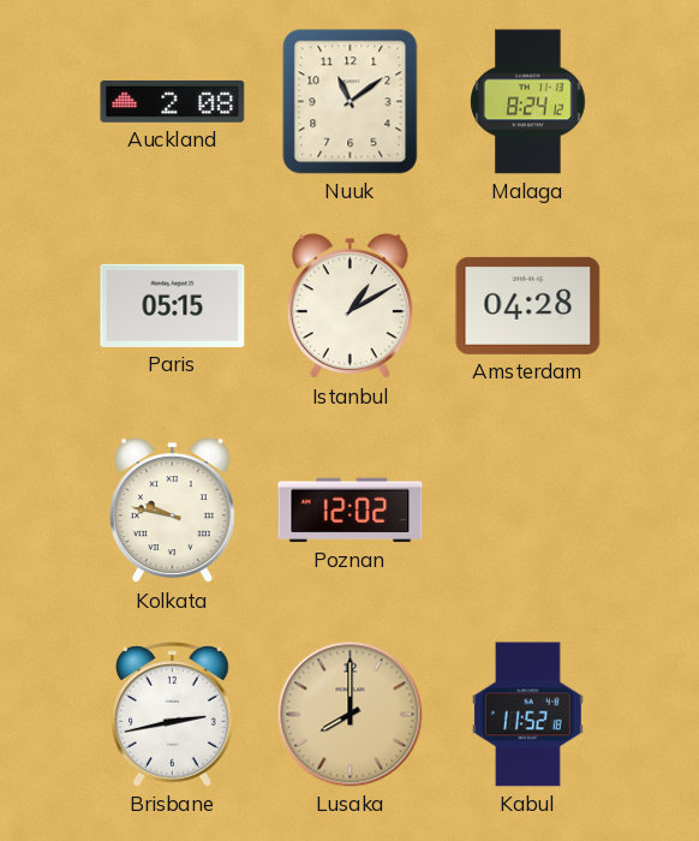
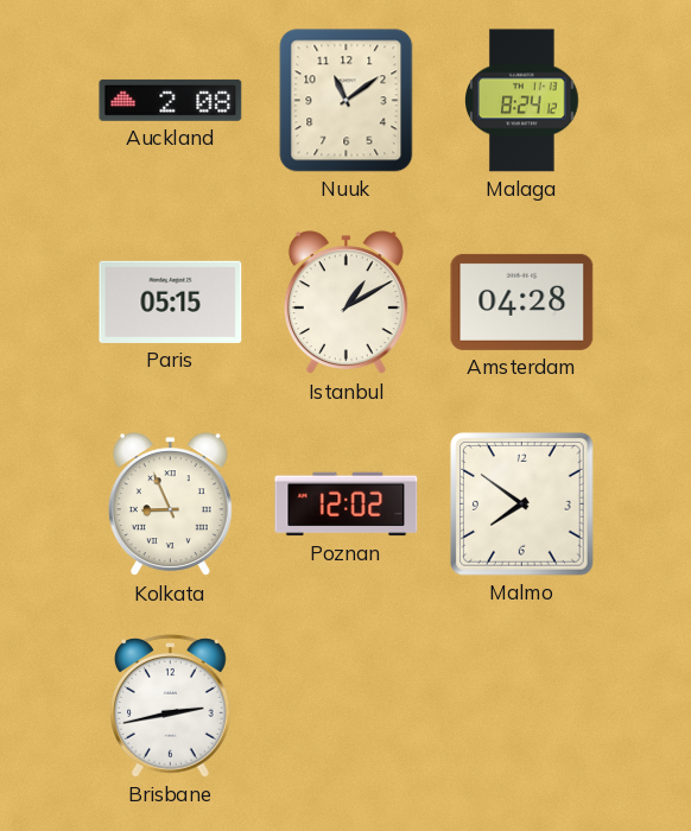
Kolkata: 9:47 -> 8:56 (170, 505)
Malmo: none -> 7:51 (522, 505)
Lusaka: 8:00 -> none (351, 715)
Kabul: 11:52 -> none (527, 715)
